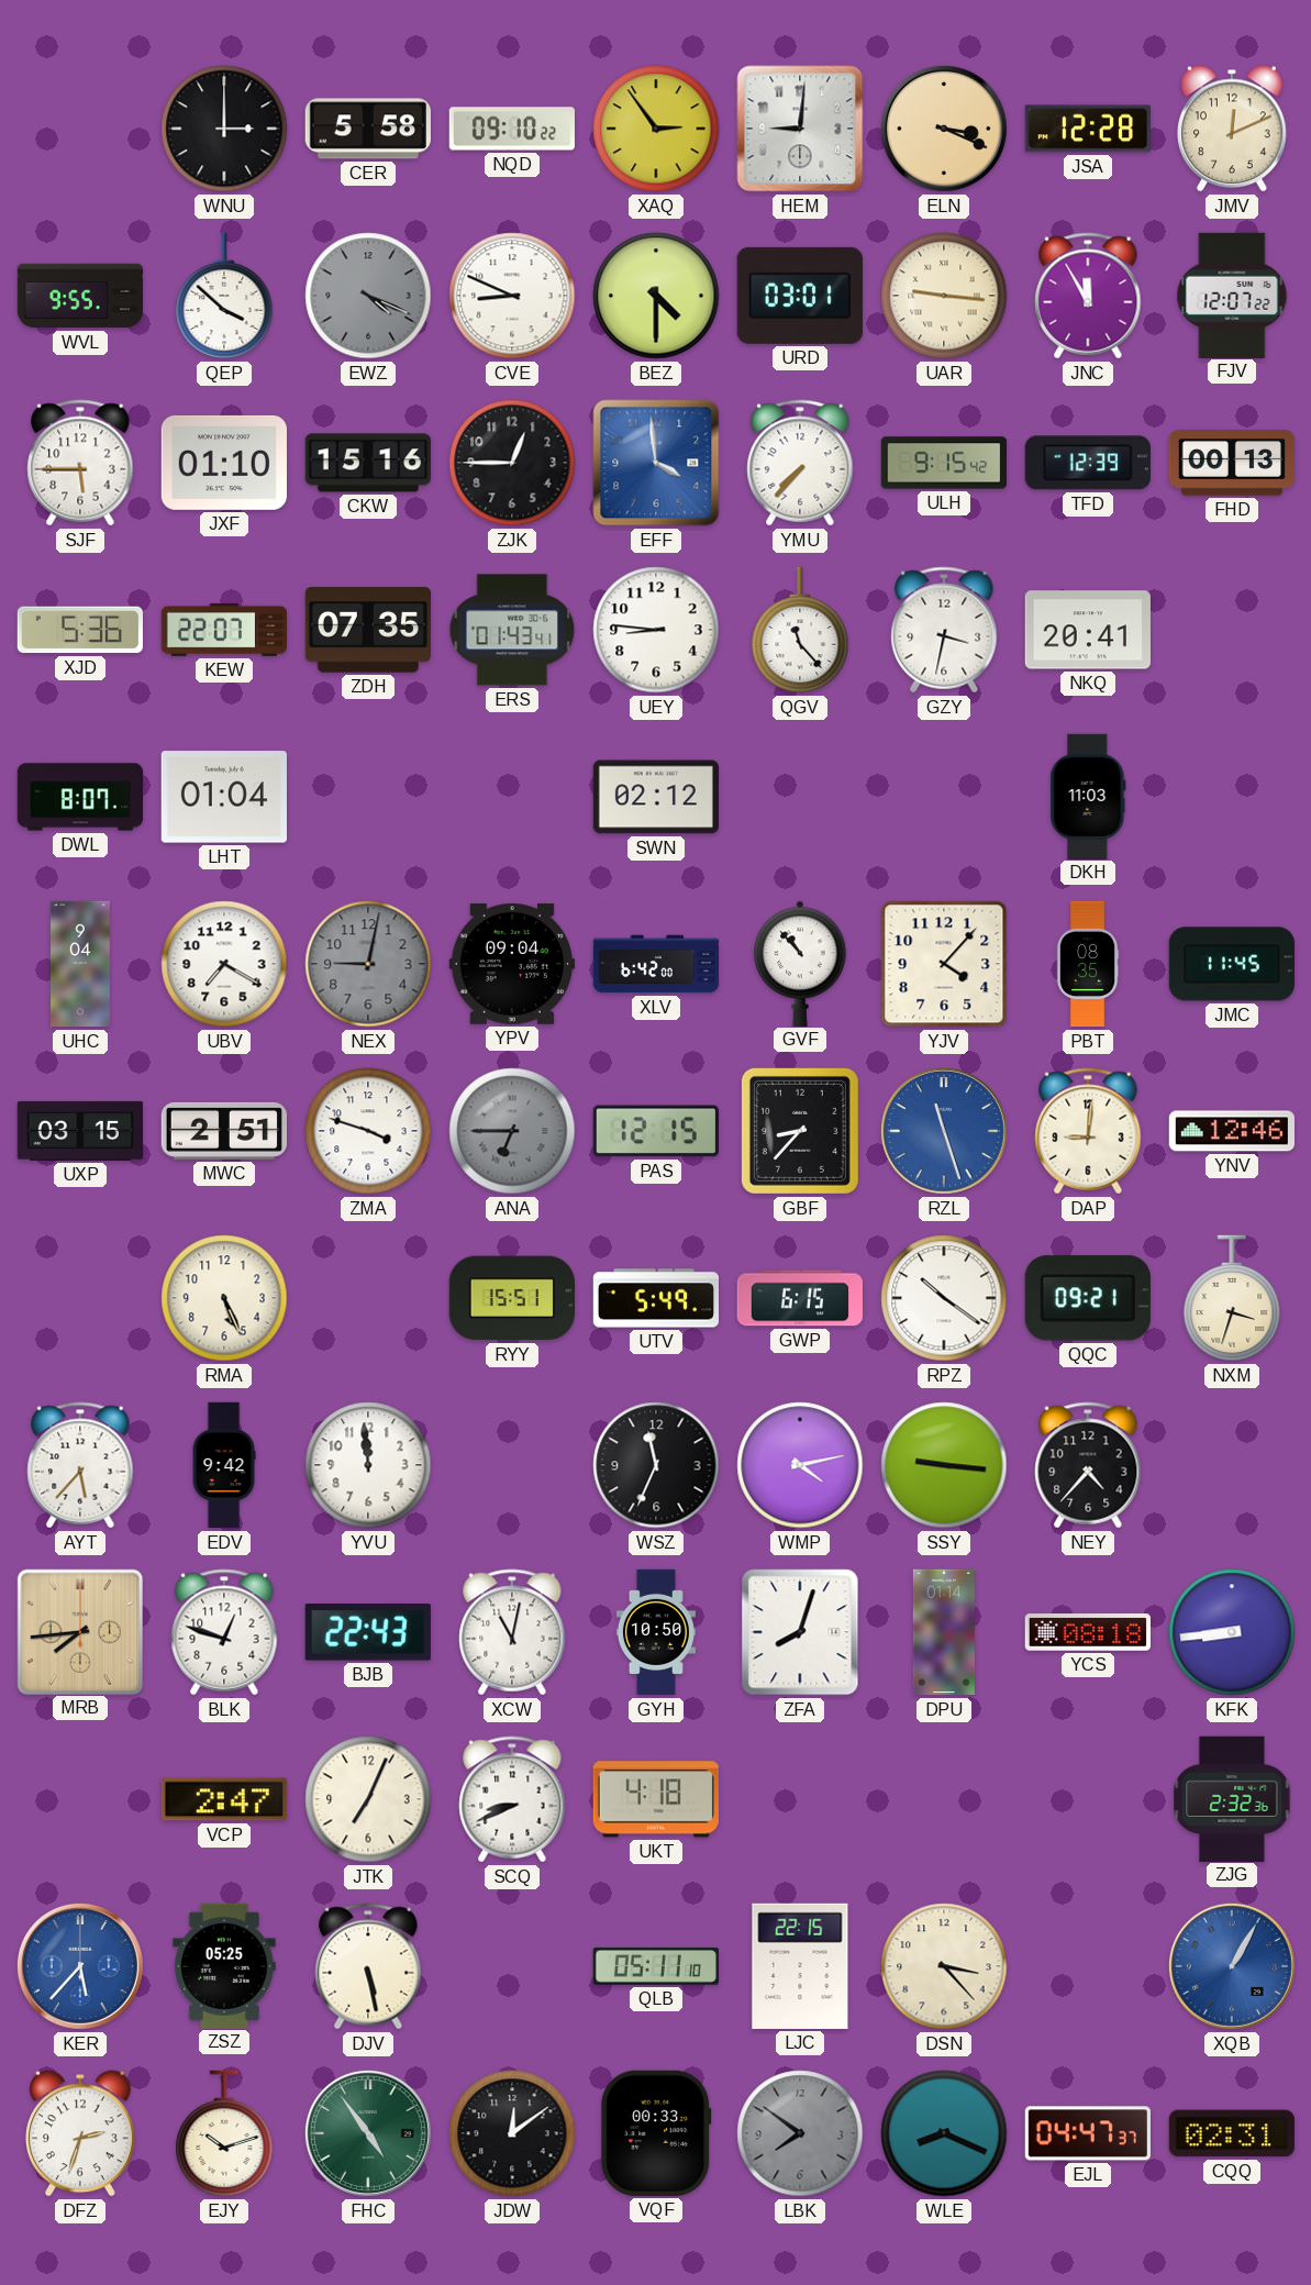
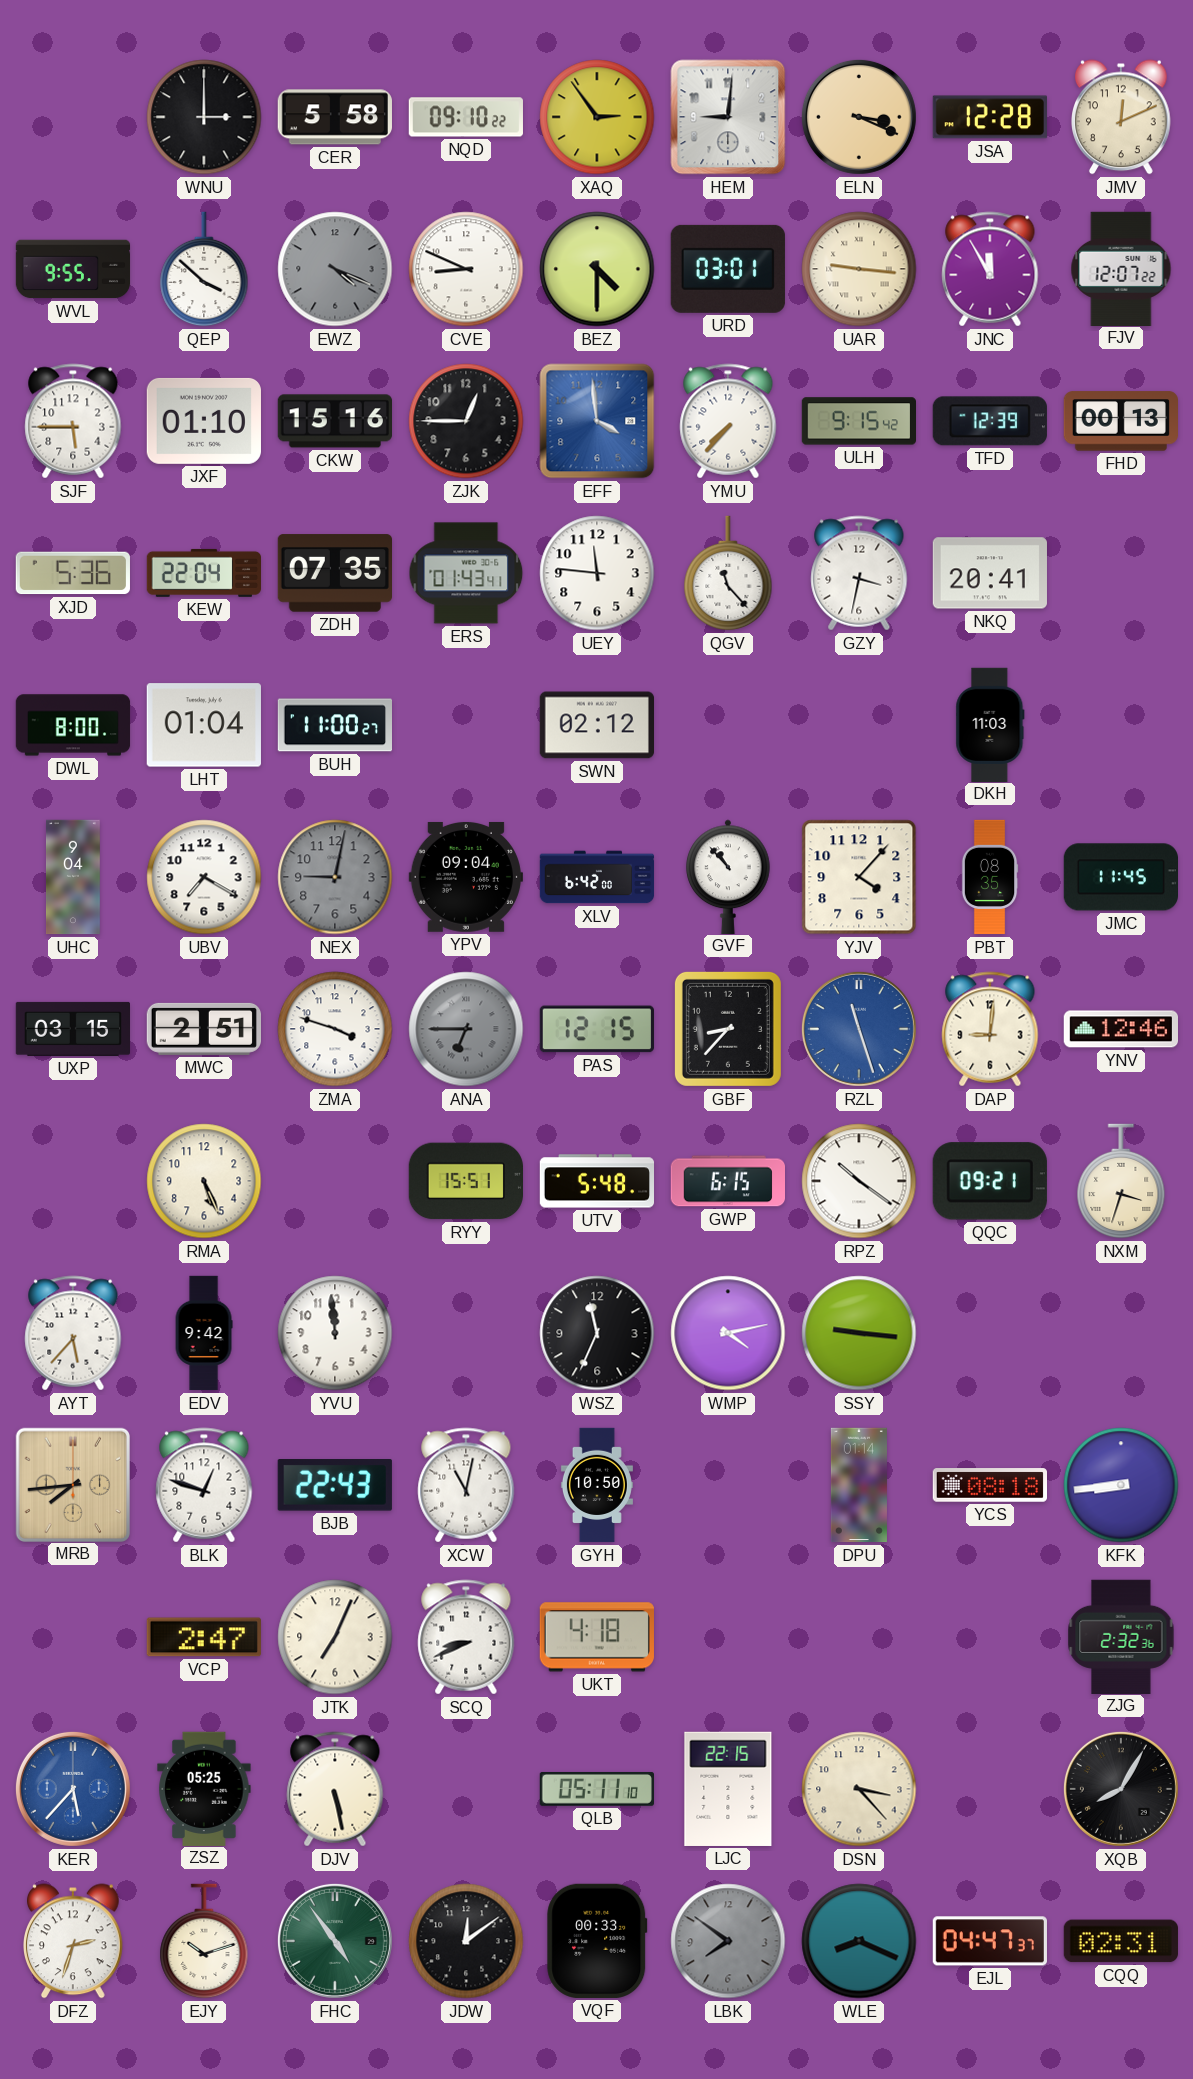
KEW: 22:07 -> 22:04 (203, 573)
UEY: 8:46 -> 11:46 (597, 573)
DWL: 8:07 -> 8:00 (73, 725)
BUH: none -> 11:00 (335, 725)
UTV: 5:49 -> 5:48 (597, 1181)
NEY: 4:37 -> none (1088, 1465)
ZFA: 8:03 -> none (800, 1632)
XQB: 1:05 -> 8:05 (1121, 1789)
XQB dial: blue -> black (1121, 1789)
